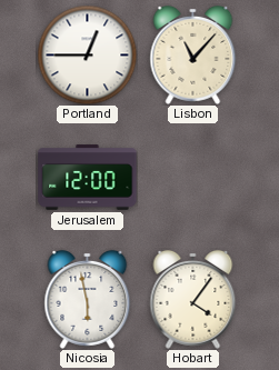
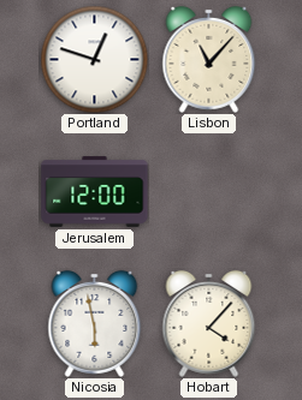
Portland: 12:45 -> 12:48 (94, 59)
Hobart: 4:06 -> 4:07 (209, 323)
